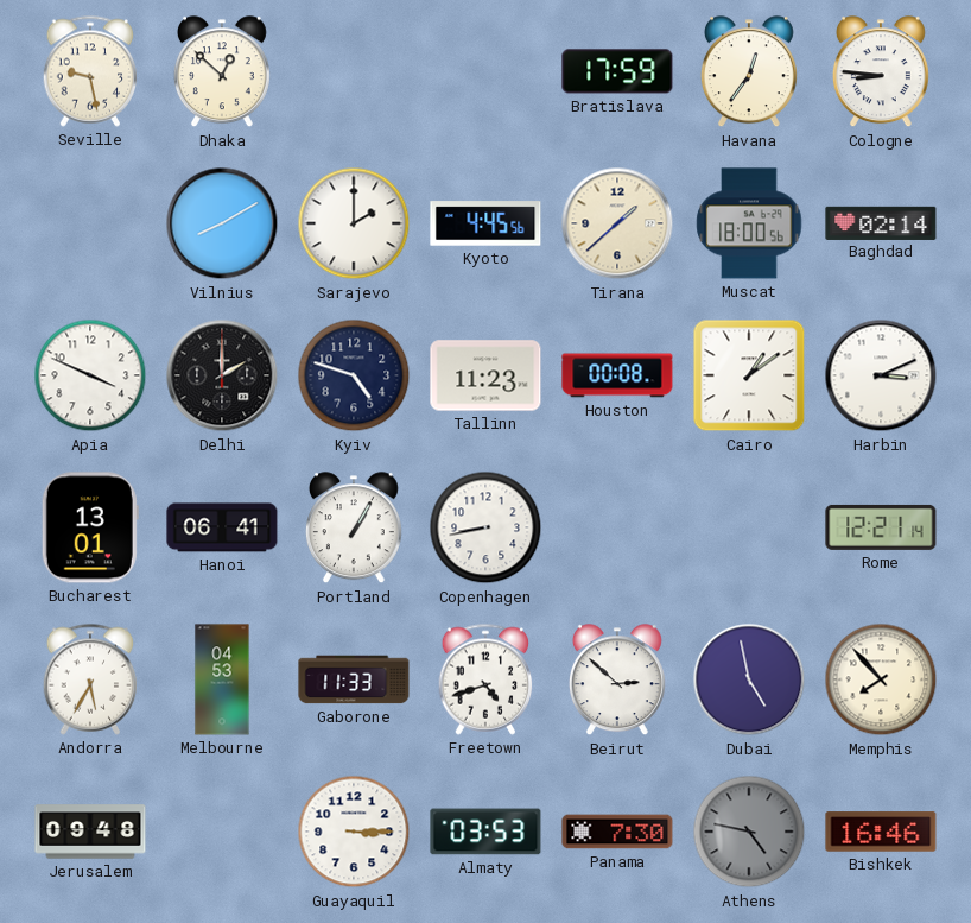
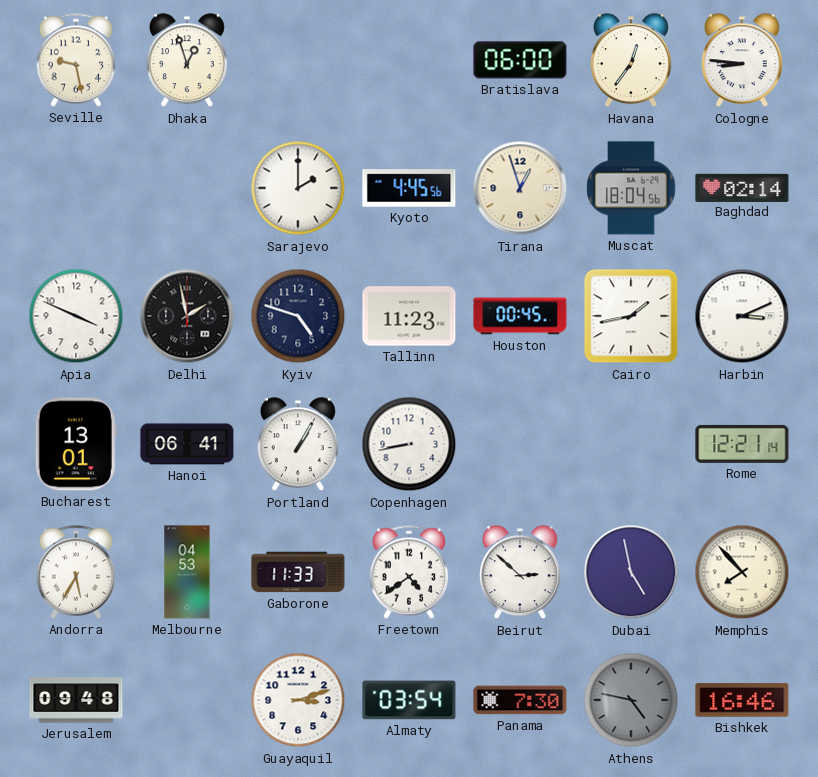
Dhaka: 12:52 -> 12:57 (187, 61)
Bratislava: 17:59 -> 06:00 (520, 60)
Vilnius: 8:10 -> none (222, 223)
Tirana: 1:38 -> 12:57 (520, 188)
Muscat: 18:00 -> 18:04 (631, 188)
Delhi: 2:00 -> 1:58 (187, 316)
Houston: 00:08 -> 00:45 (520, 316)
Cairo: 1:09 -> 1:43 (631, 316)
Freetown: 4:42 -> 4:39 (409, 572)
Guayaquil: 3:15 -> 3:12 (298, 700)
Almaty: 03:53 -> 03:54 (409, 700)
